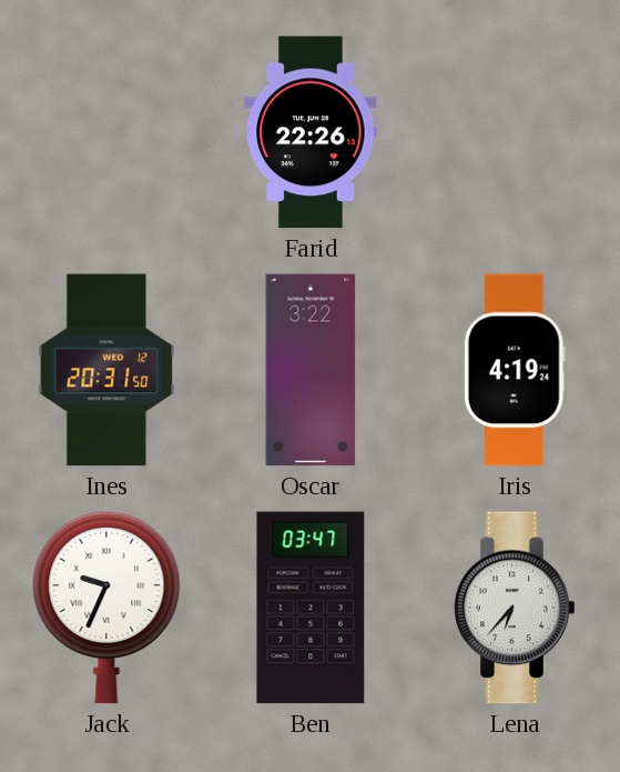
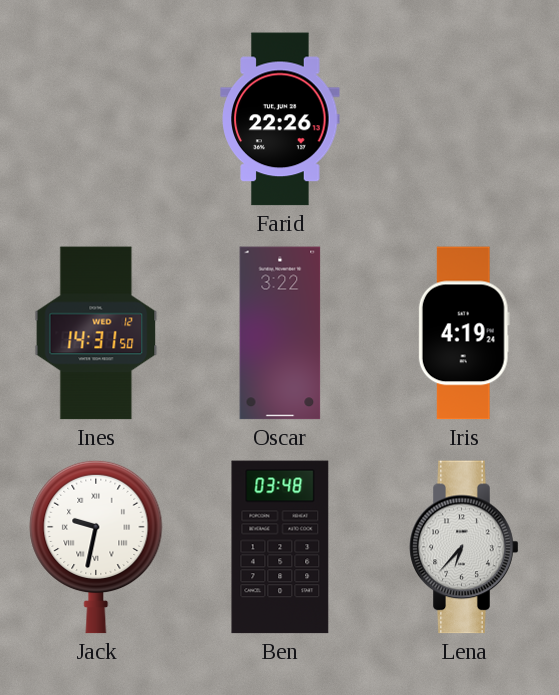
Ines: 20:31 -> 14:31 (96, 333)
Jack: 9:34 -> 9:32 (96, 547)
Ben: 03:47 -> 03:48 (280, 547)
